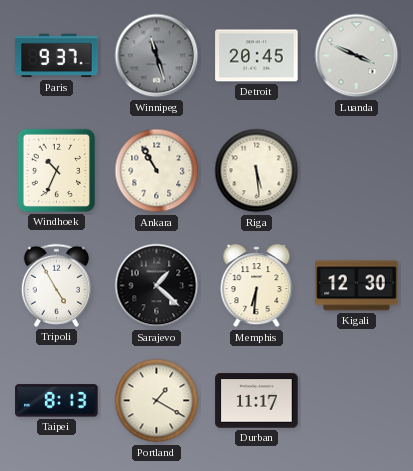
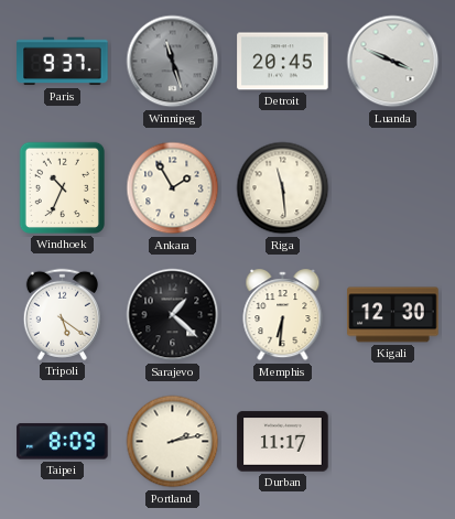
Ankara: 10:55 -> 1:55 (173, 188)
Riga: 5:29 -> 11:29 (283, 188)
Tripoli: 4:55 -> 5:21 (62, 314)
Taipei: 8:13 -> 8:09 (63, 442)
Portland: 1:20 -> 2:13 (173, 442)
